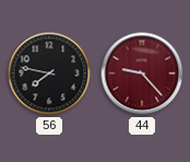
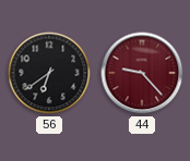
56: 7:47 -> 6:39 (49, 73)
